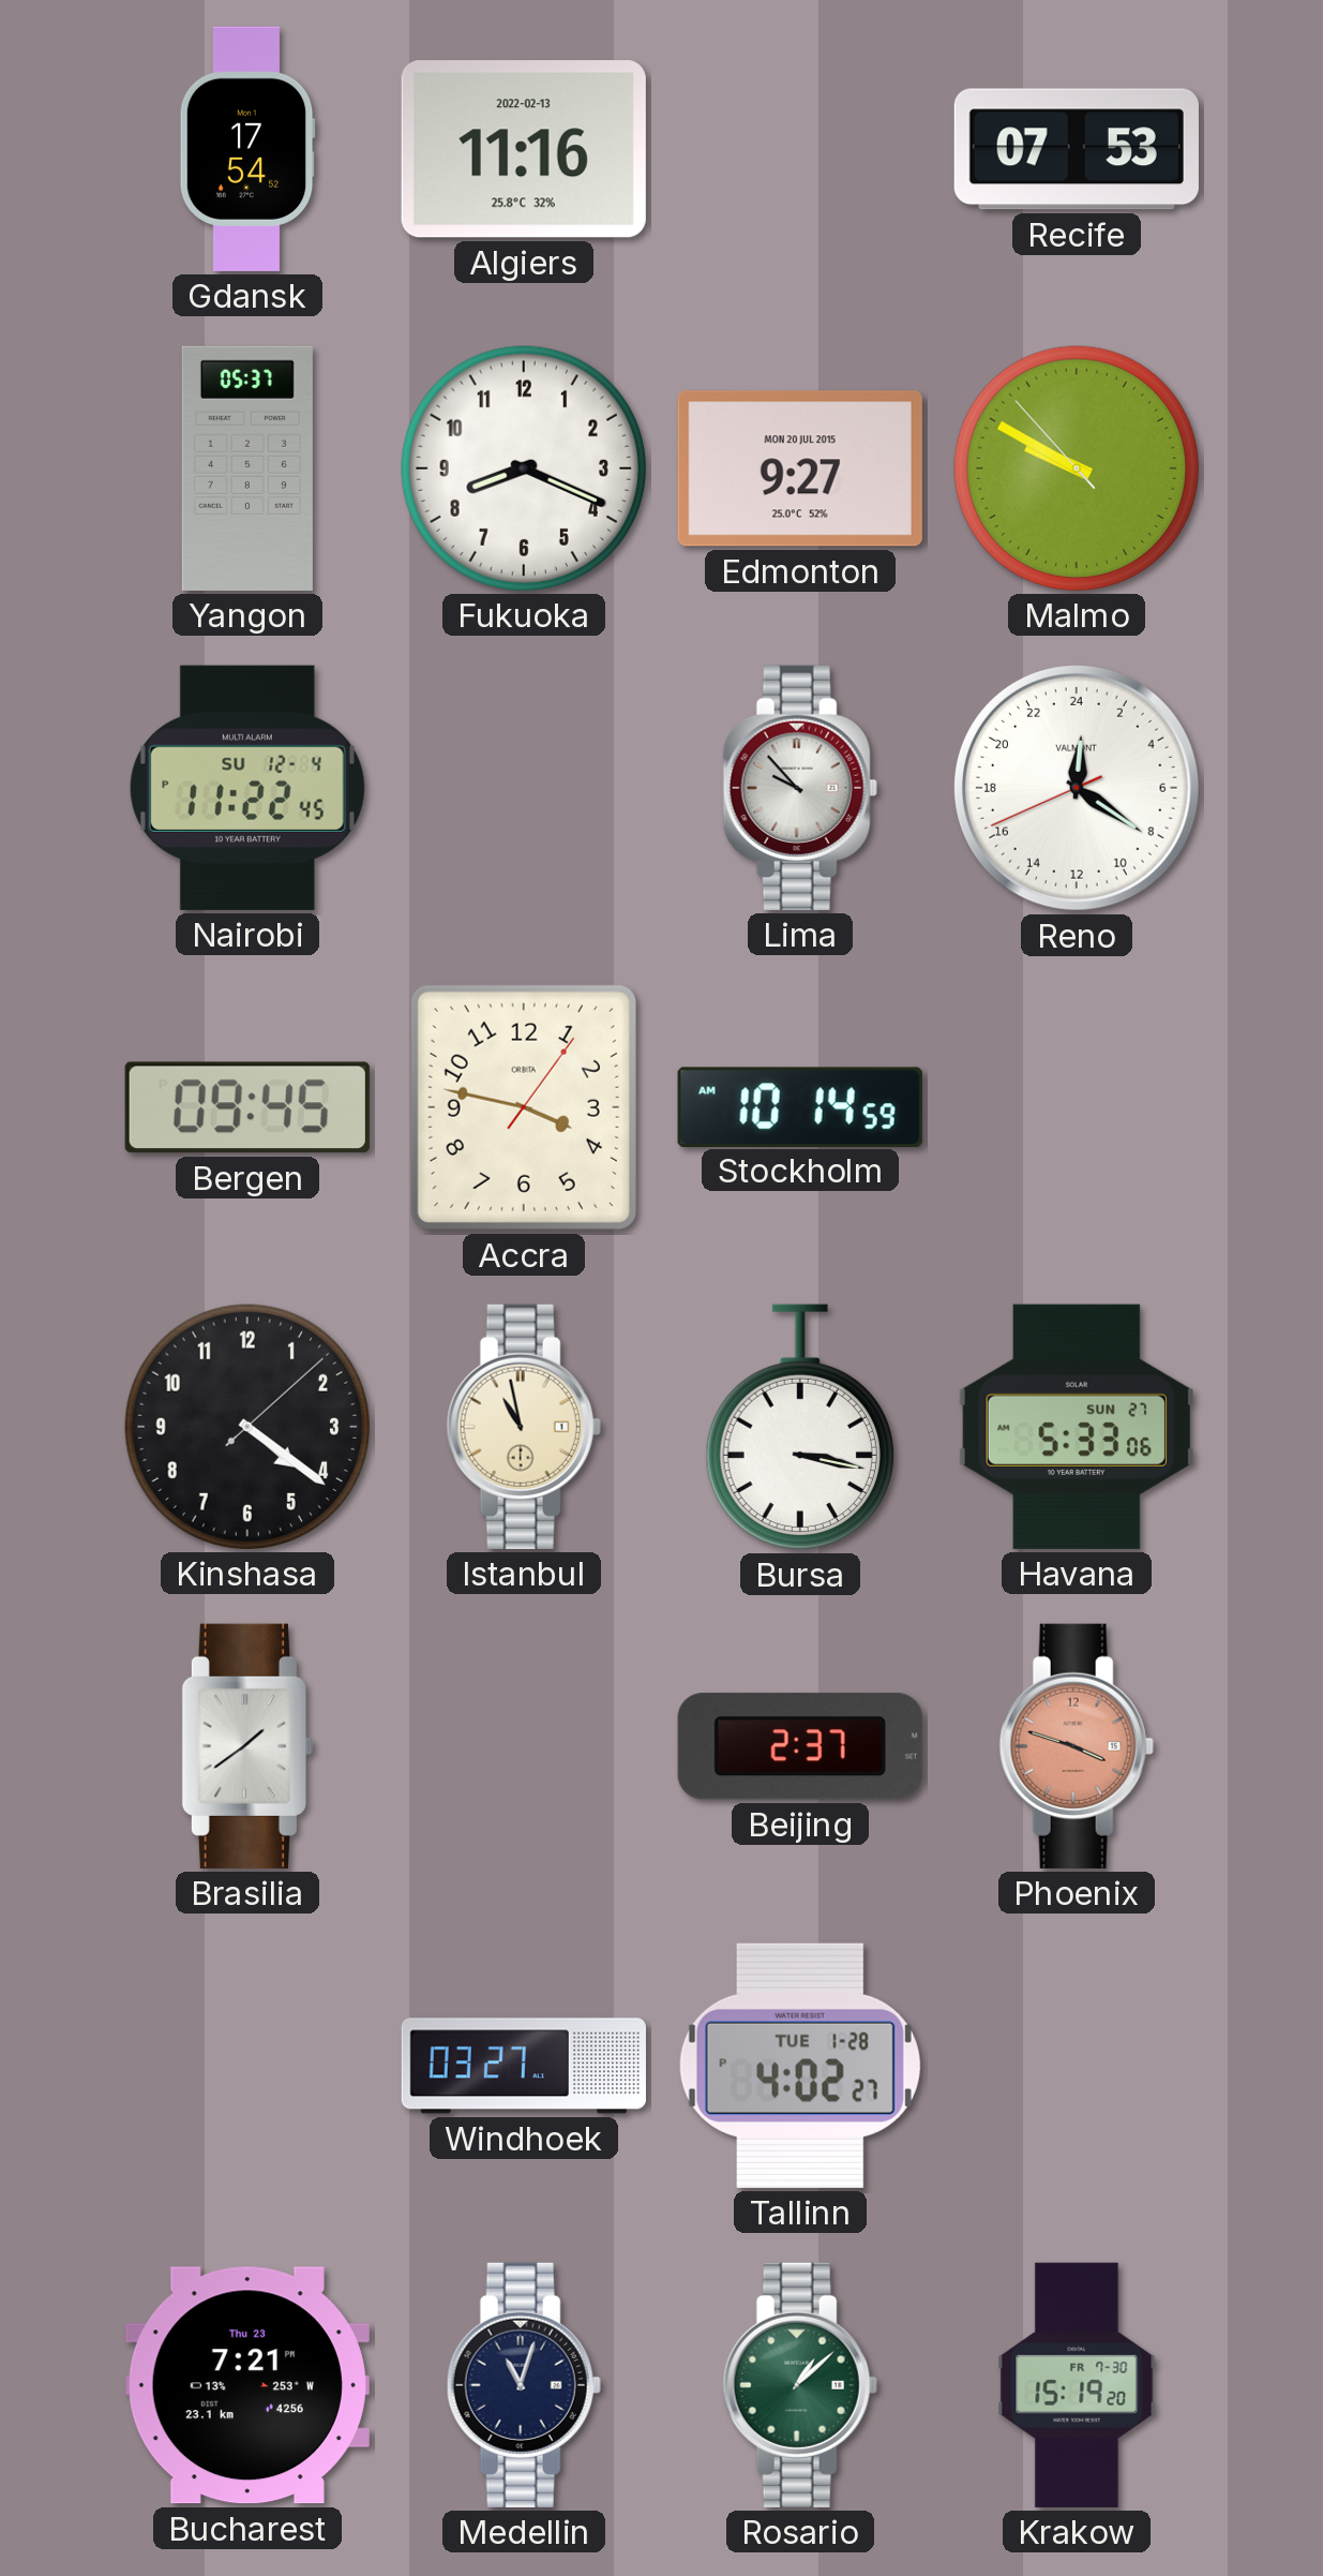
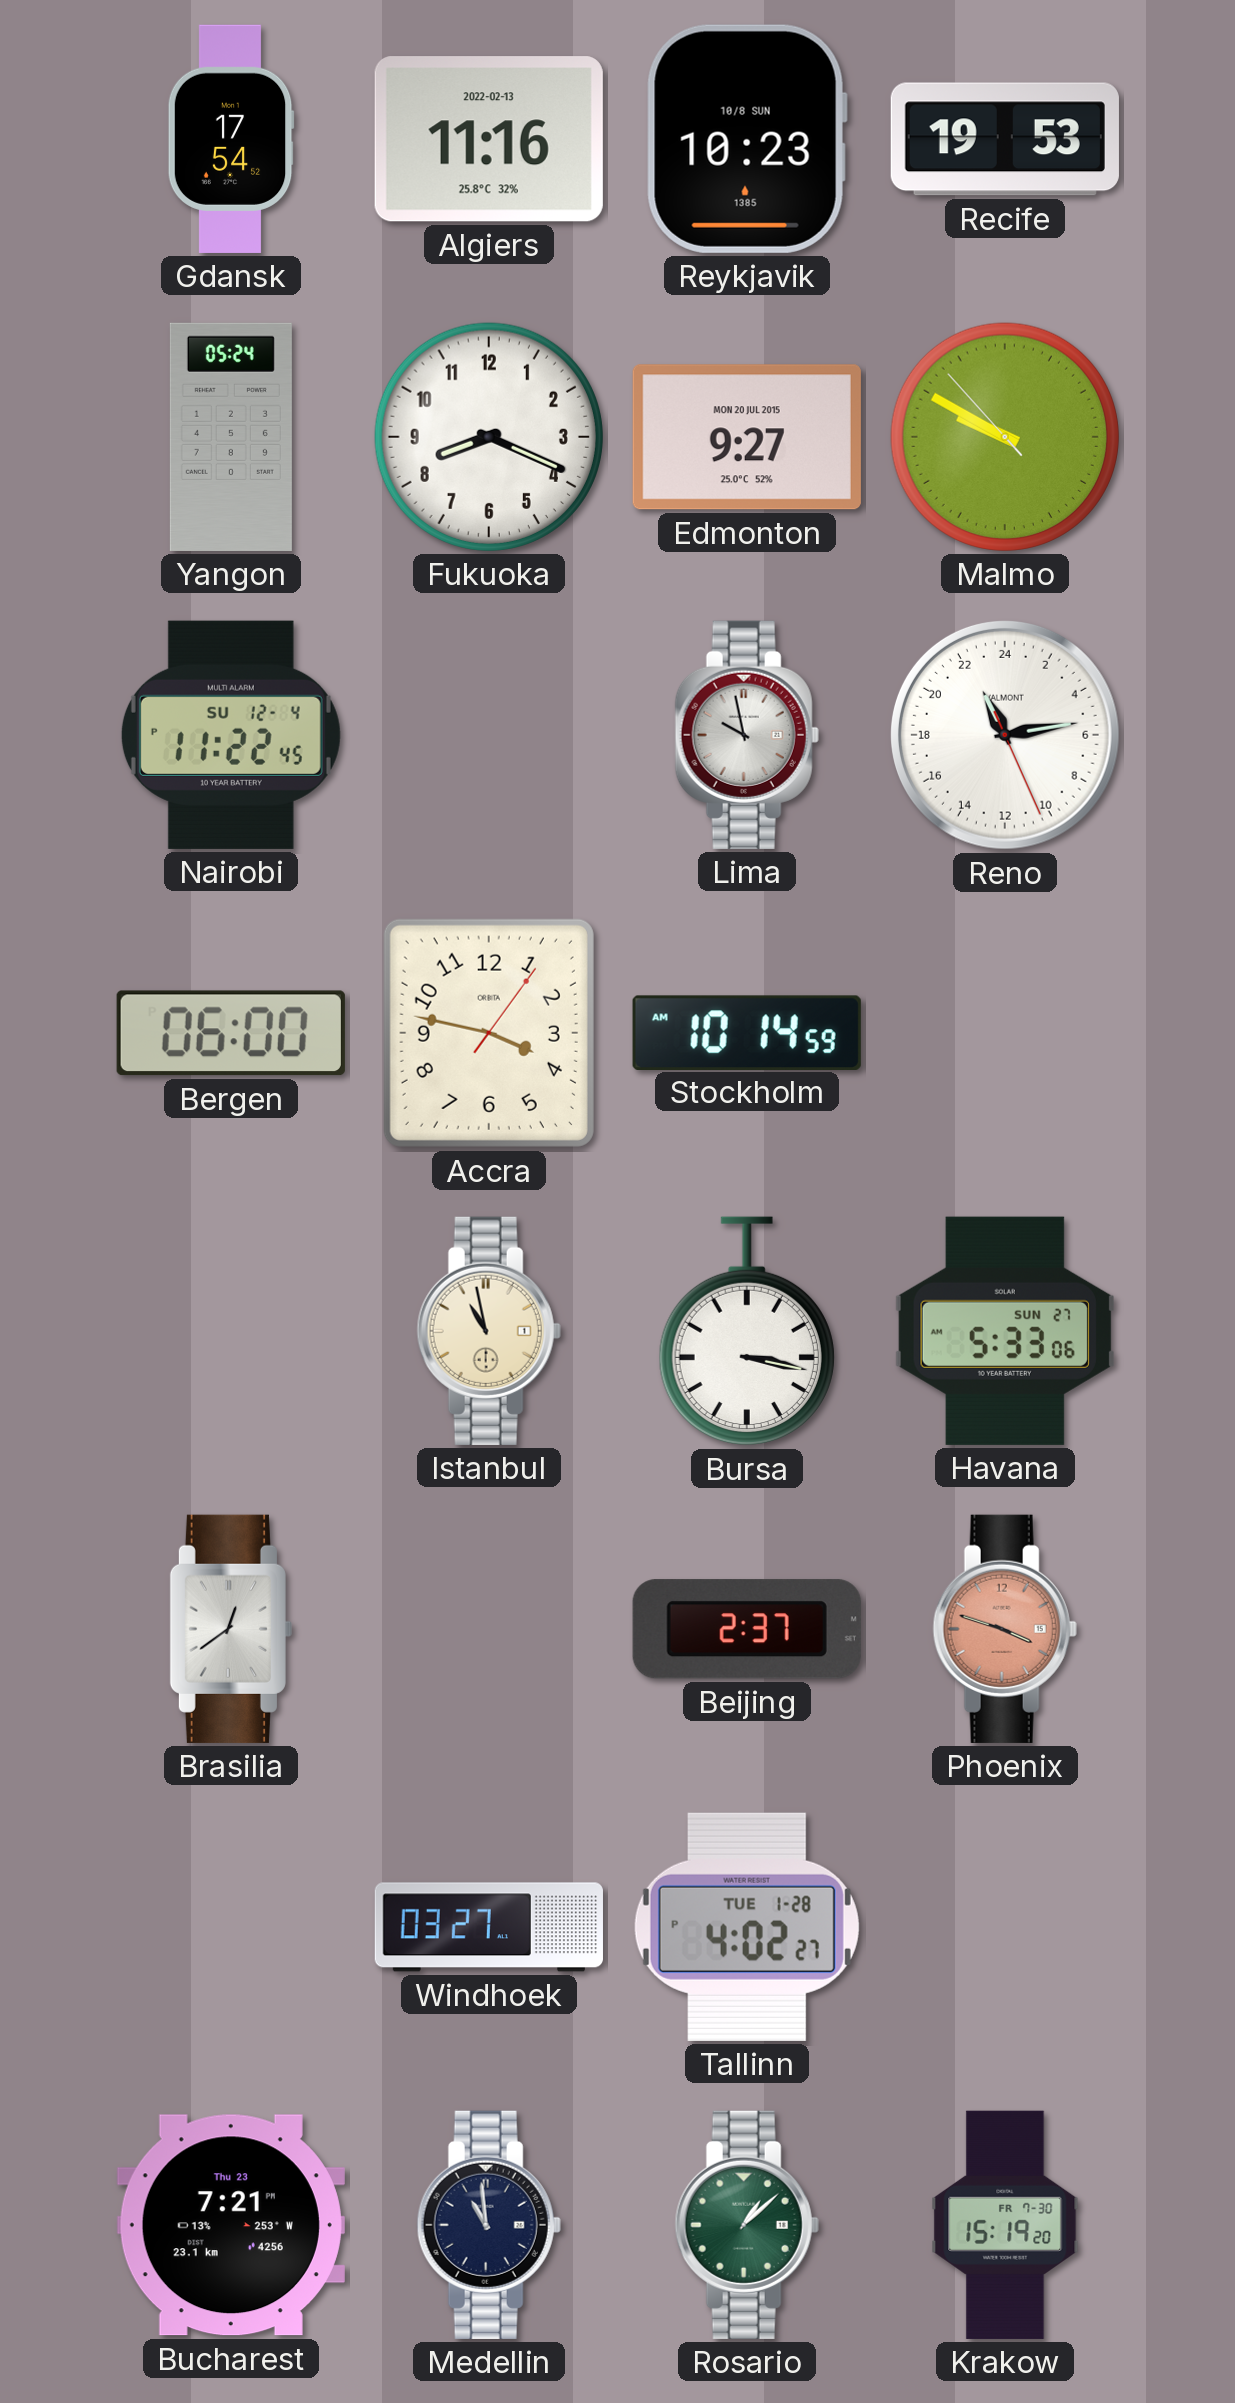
Reykjavik: none -> 10:23 (747, 139)
Recife: 07:53 -> 19:53 (1005, 139)
Yangon: 05:37 -> 05:24 (231, 437)
Lima: 9:53 -> 9:58 (747, 735)
Reno: 0:20 -> 22:13 (1005, 735)
Bergen: 09:45 -> 06:00 (231, 1033)
Kinshasa: 4:21 -> none (247, 1427)
Brasilia: 1:39 -> 12:39 (231, 1629)
Medellin: 11:03 -> 10:59 (489, 2225)
